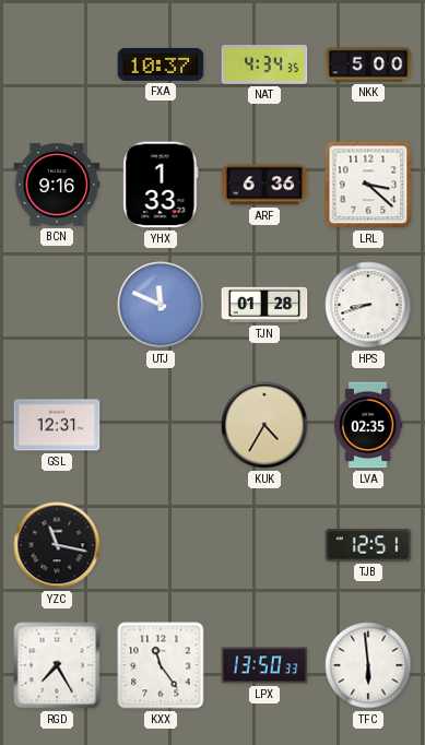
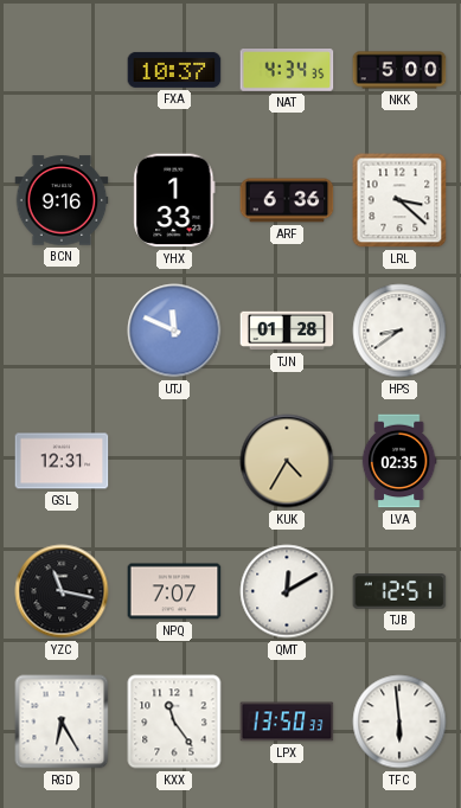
HPS: 8:42 -> 8:39 (399, 331)
NPQ: none -> 7:07 (174, 591)
QMT: none -> 12:10 (287, 591)
RGD: 7:25 -> 6:25 (62, 722)
